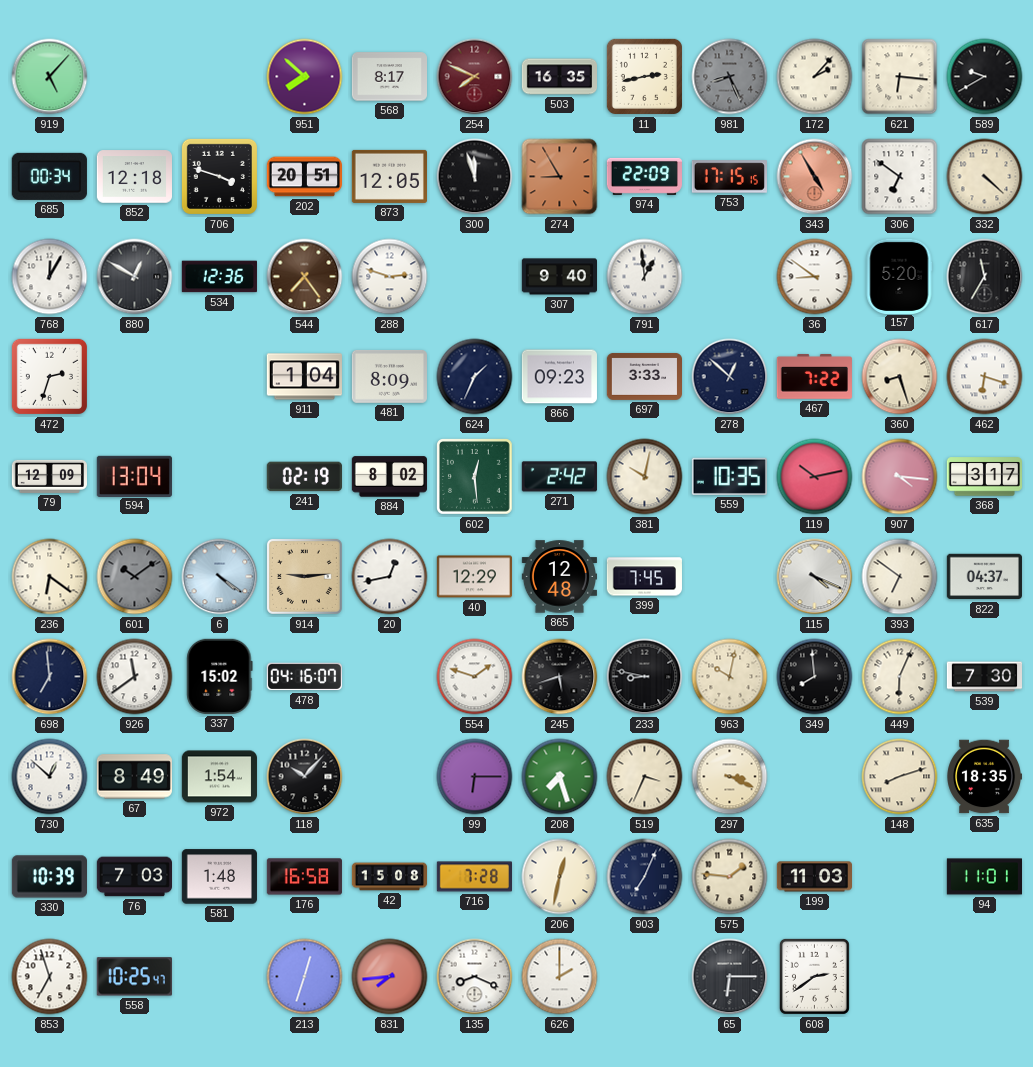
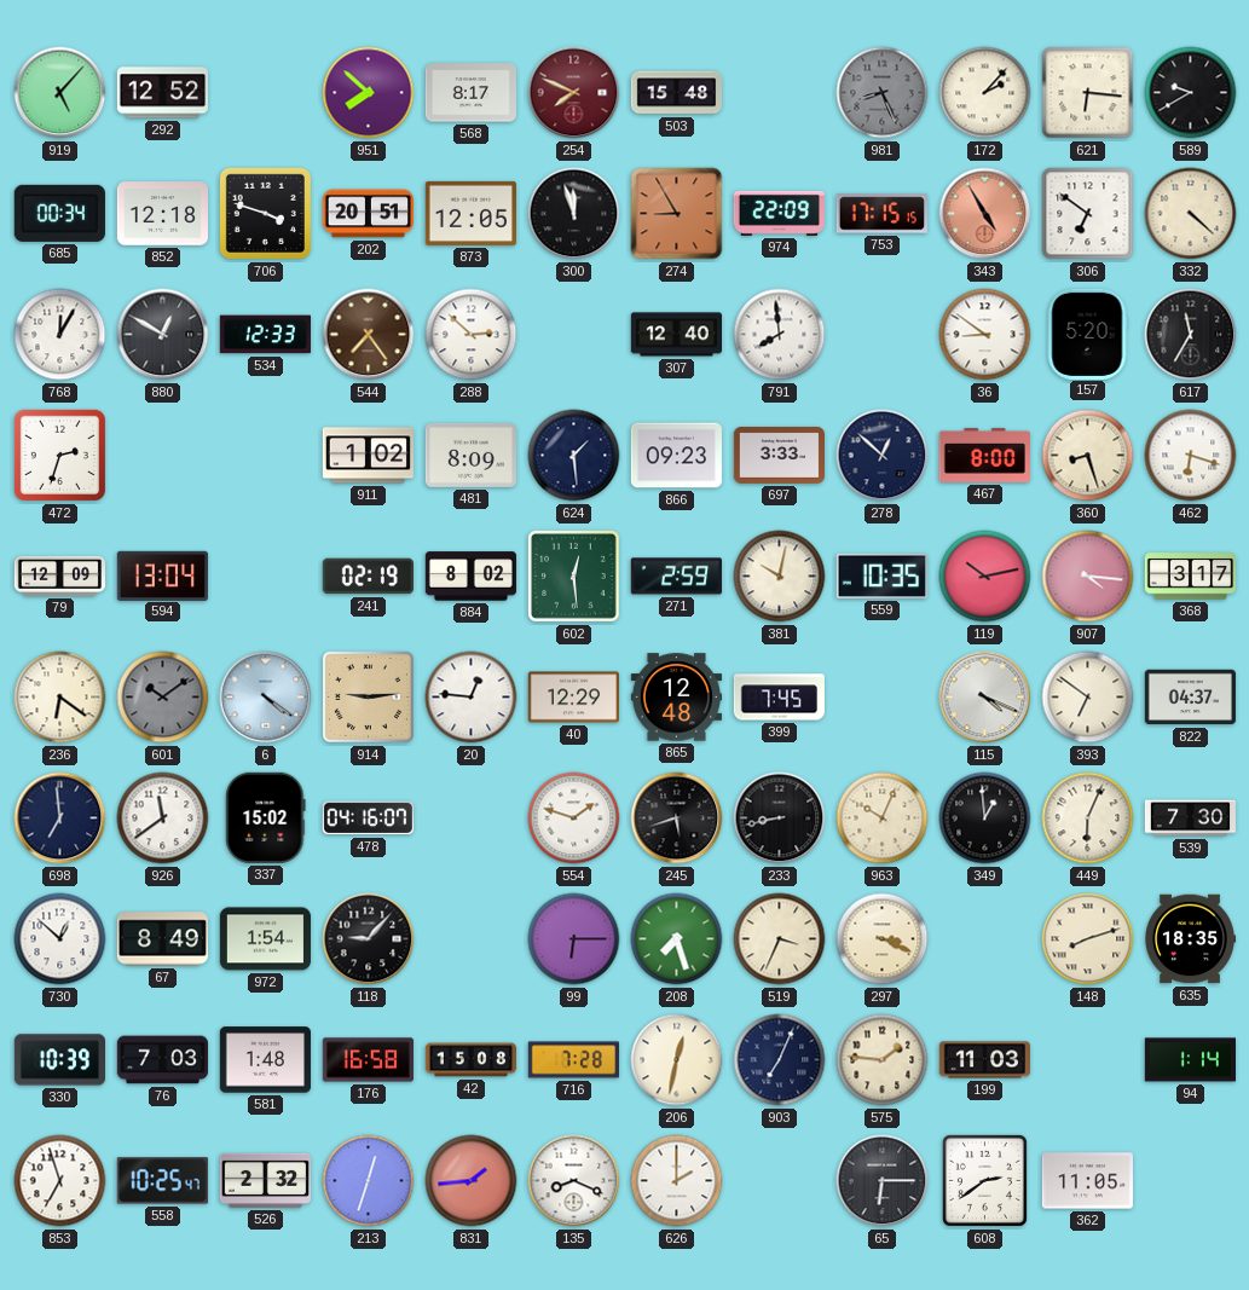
292: none -> 12:52 (162, 93)
503: 16:35 -> 15:48 (676, 93)
11: 2:43 -> none (644, 76)
534: 12:36 -> 12:33 (265, 335)
288: 2:48 -> 2:52 (472, 335)
307: 9:40 -> 12:40 (676, 335)
791: 12:59 -> 7:59 (780, 335)
911: 1:04 -> 1:02 (368, 456)
624: 1:34 -> 1:29 (574, 456)
467: 7:22 -> 8:00 (984, 455)
271: 2:42 -> 2:59 (676, 577)
20: 12:43 -> 12:46 (472, 698)
233: 8:47 -> 8:43 (780, 818)
963: 10:02 -> 10:04 (883, 818)
349: 7:59 -> 12:59 (985, 818)
118: 10:07 -> 9:07 (369, 939)
94: 11:01 -> 1:14 (1190, 1060)
526: none -> 2:32 (265, 1180)
831: 7:44 -> 1:44 (472, 1181)
362: none -> 11:05 (1087, 1181)
